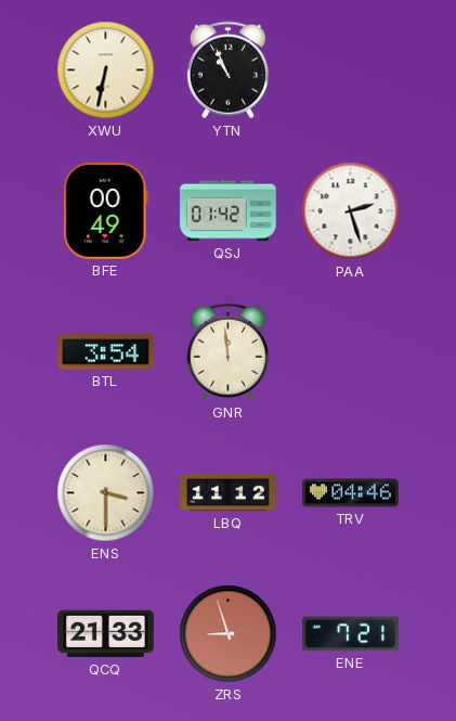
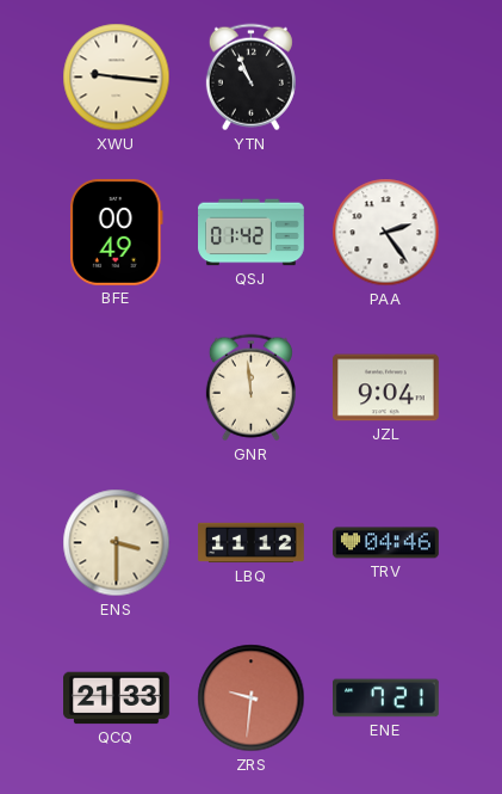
XWU: 6:32 -> 9:16 (117, 78)
PAA: 2:27 -> 2:24 (386, 233)
BTL: 3:54 -> none (106, 352)
JZL: none -> 9:04 (386, 388)
ZRS: 8:57 -> 9:31 (252, 698)
